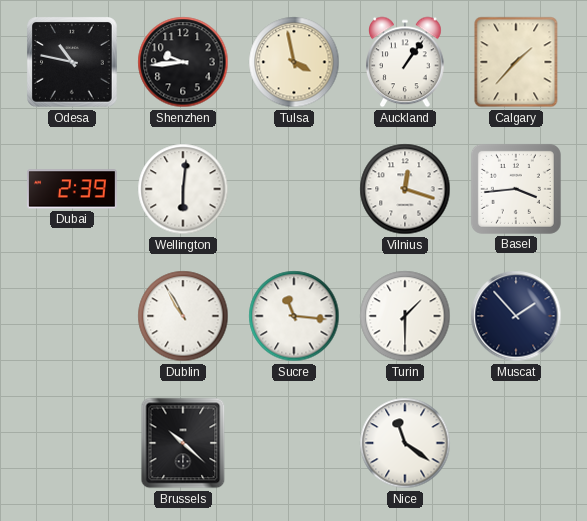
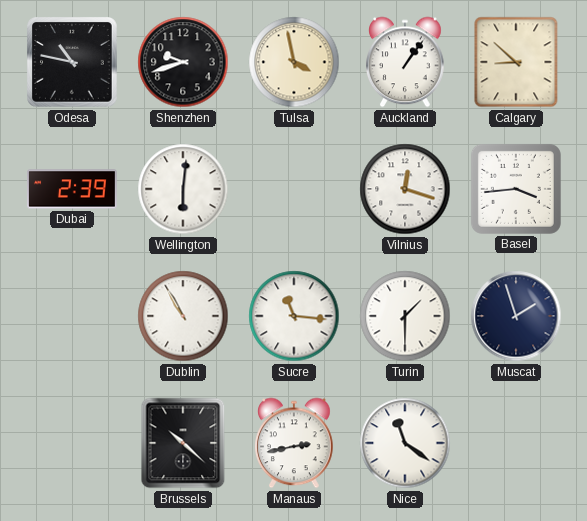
Shenzhen: 9:44 -> 9:42 (183, 62)
Calgary: 1:37 -> 8:52 (516, 62)
Muscat: 1:53 -> 1:57 (516, 316)
Manaus: none -> 2:43 (295, 443)
